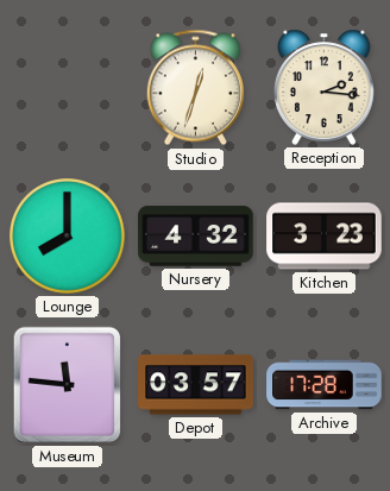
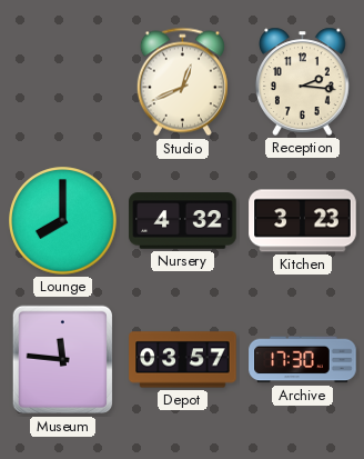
Studio: 12:33 -> 12:41 (182, 82)
Archive: 17:28 -> 17:30 (303, 360)
